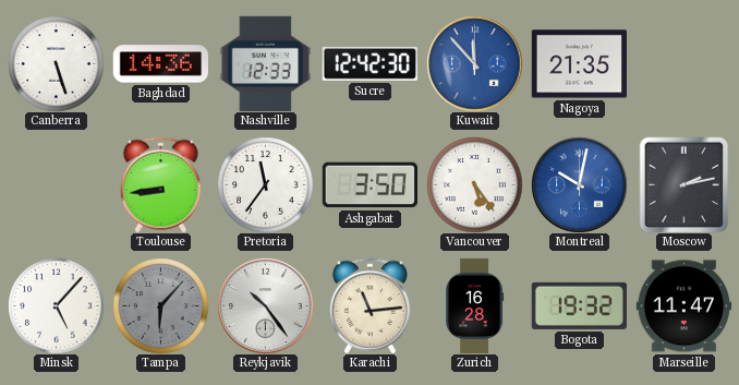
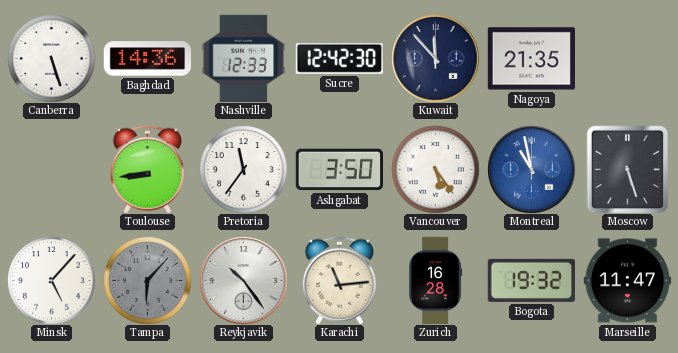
Kuwait dial: blue -> navy (435, 58)
Montreal: 10:02 -> 10:58 (531, 169)
Moscow: 2:13 -> 5:27 (628, 169)
